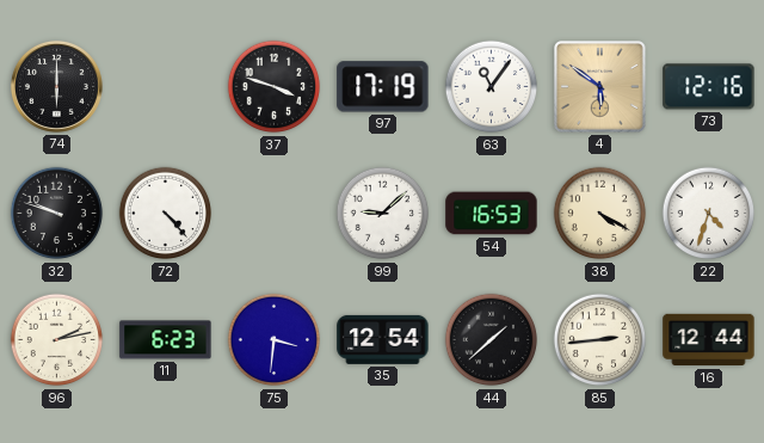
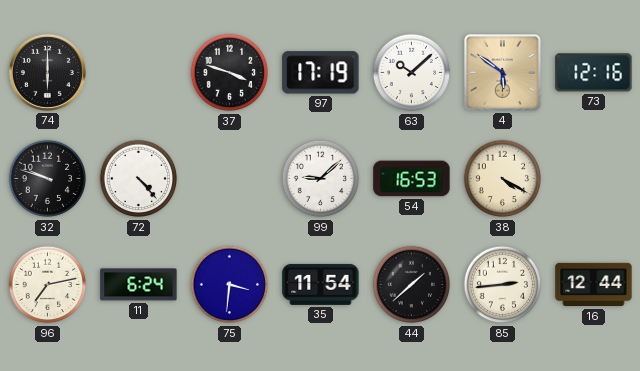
63: 11:06 -> 10:08 (412, 73)
22: 4:33 -> none (709, 214)
96: 2:13 -> 7:13 (48, 285)
11: 6:23 -> 6:24 (139, 285)
35: 12:54 -> 11:54 (321, 284)
